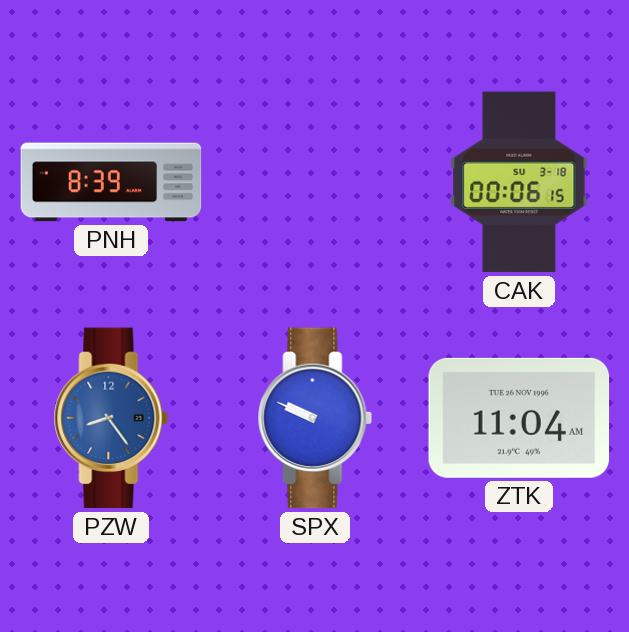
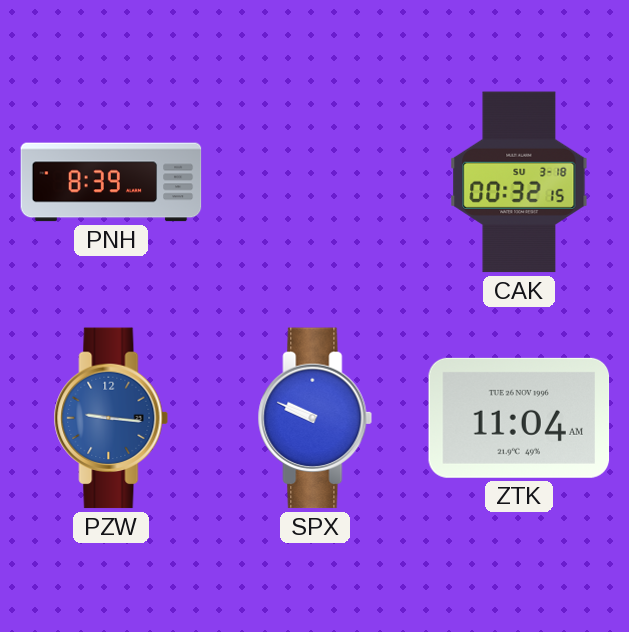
CAK: 00:06 -> 00:32 (519, 182)
PZW: 8:24 -> 9:16 (111, 418)
